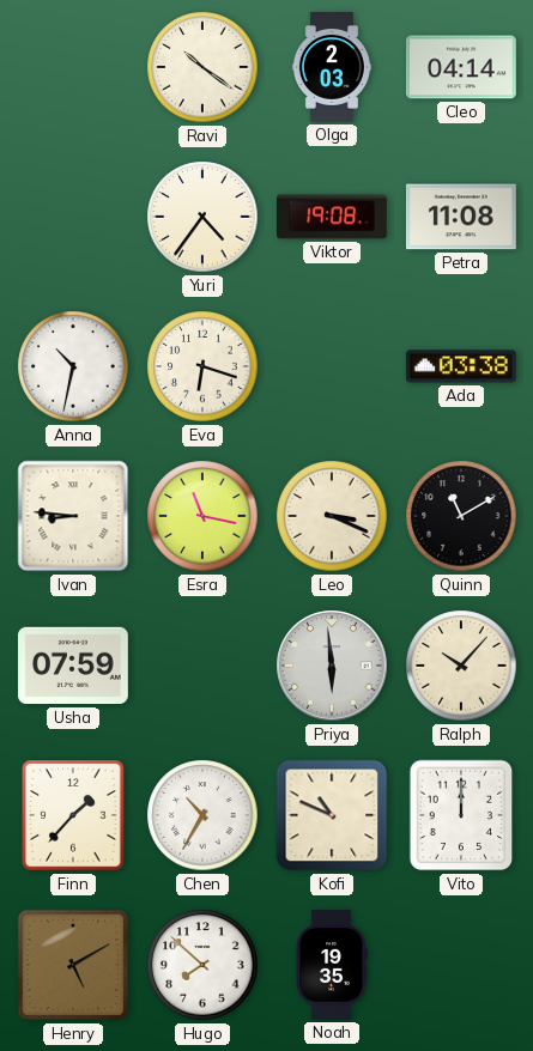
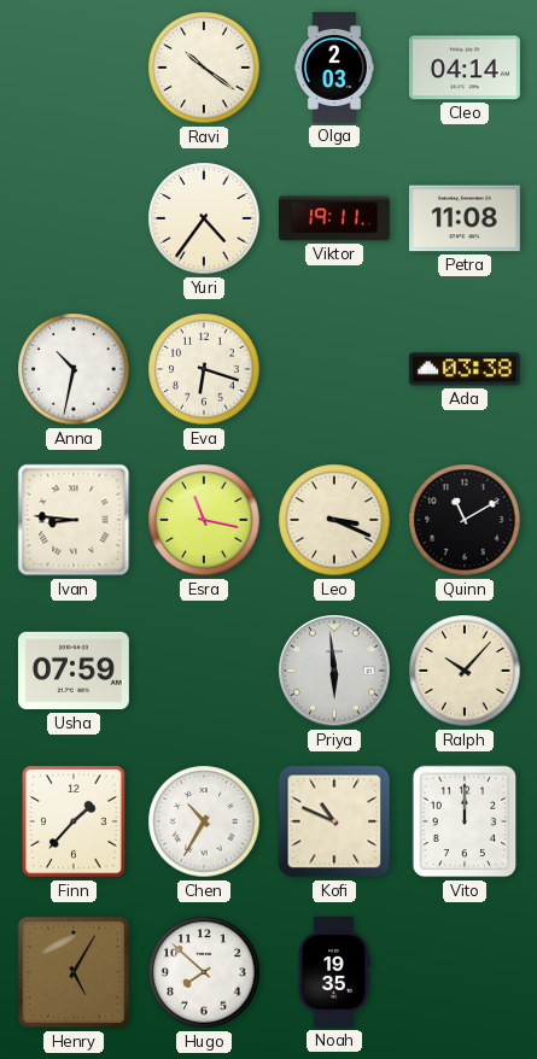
Viktor: 19:08 -> 19:11 (335, 218)
Henry: 5:10 -> 5:05 (74, 972)
